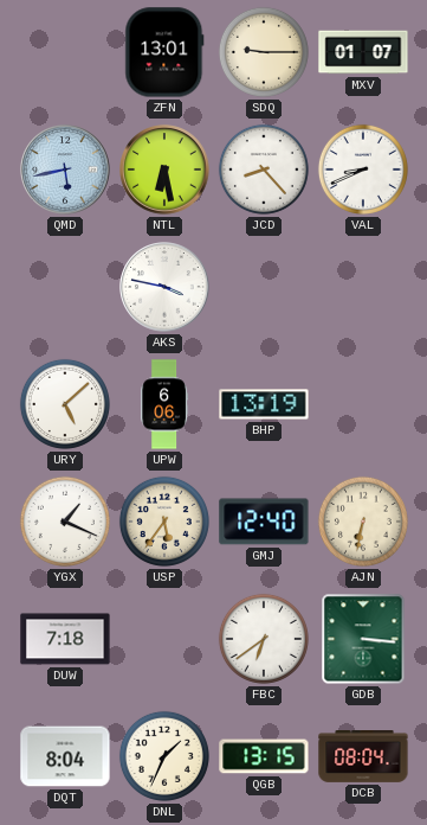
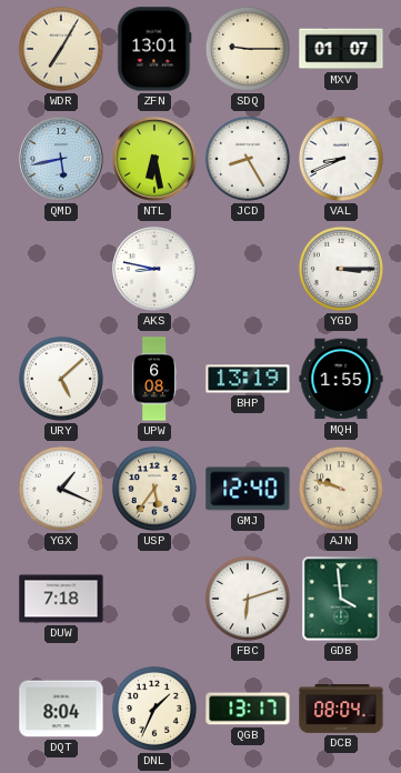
WDR: none -> 7:05 (61, 49)
JCD: 8:23 -> 8:25 (248, 159)
AKS: 3:47 -> 8:47 (154, 269)
YGD: none -> 3:15 (341, 269)
UPW: 6:06 -> 6:08 (154, 379)
MQH: none -> 1:55 (341, 379)
AJN: 6:32 -> 9:48 (341, 489)
FBC: 6:39 -> 6:12 (248, 599)
GDB: 3:16 -> 3:59 (341, 599)
QGB: 13:15 -> 13:17 (248, 709)
